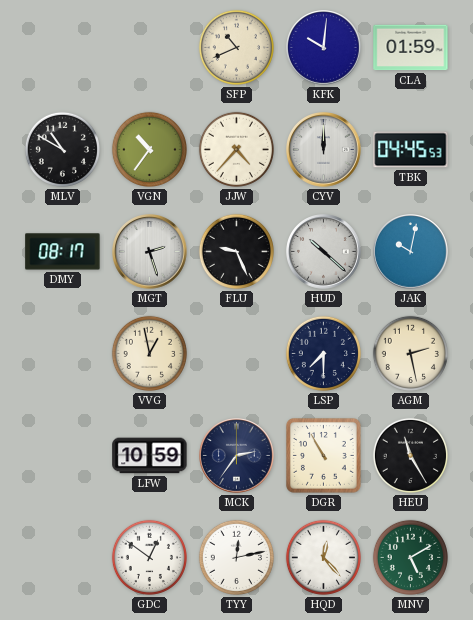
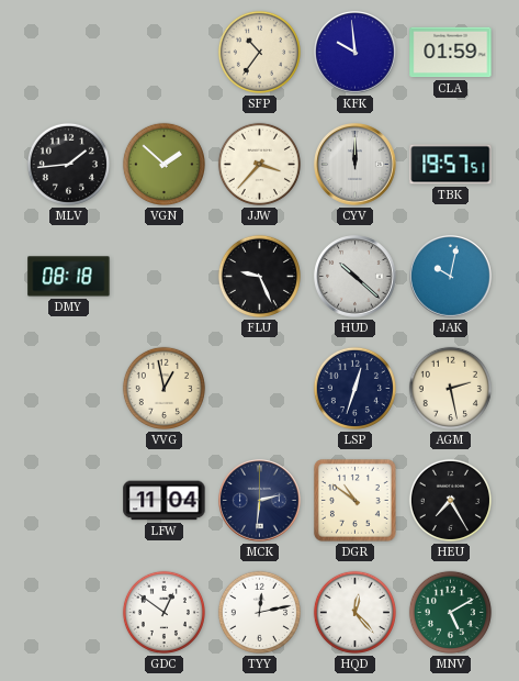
SFP: 10:41 -> 10:36 (259, 52)
KFK: 10:01 -> 9:59 (356, 53)
MLV: 10:50 -> 1:44 (68, 164)
VGN: 10:36 -> 1:52 (163, 164)
JJW: 4:37 -> 3:37 (259, 164)
TBK: 04:45 -> 19:57 (451, 165)
DMY: 08:17 -> 08:18 (69, 277)
MGT: 2:27 -> none (150, 252)
LSP: 7:30 -> 12:33 (354, 388)
LFW: 10:59 -> 11:04 (165, 501)
MCK: 2:36 -> 2:31 (260, 501)
DGR: 10:55 -> 10:51 (356, 501)
HEU: 11:25 -> 7:25 (450, 500)
